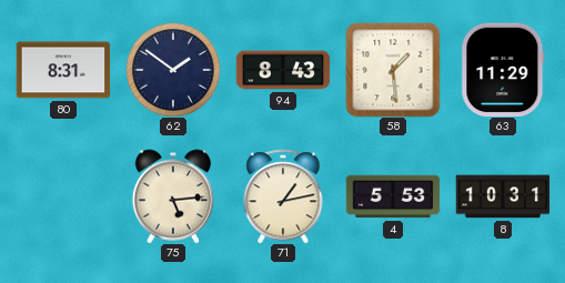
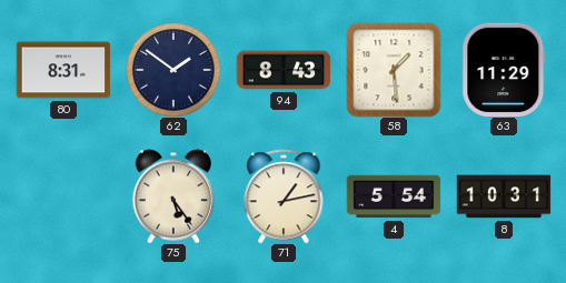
75: 5:14 -> 5:24 (173, 196)
4: 5:53 -> 5:54 (394, 196)
